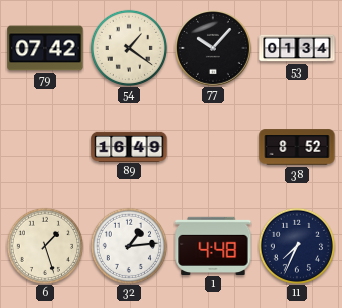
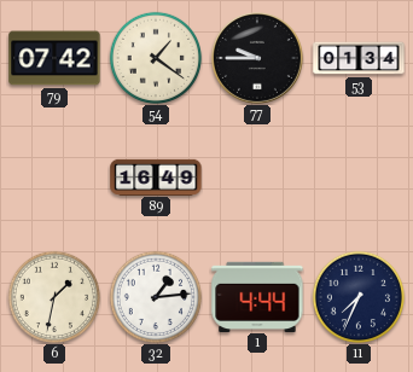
77: 10:07 -> 9:45 (258, 59)
38: 8:52 -> none (297, 147)
6: 1:27 -> 1:32 (53, 296)
1: 4:48 -> 4:44 (257, 296)
